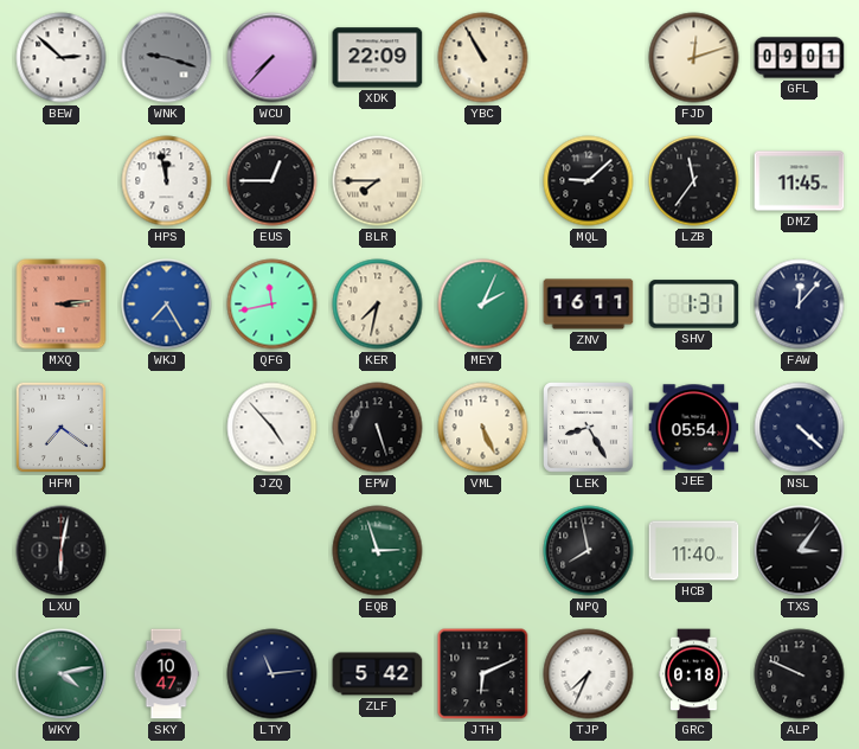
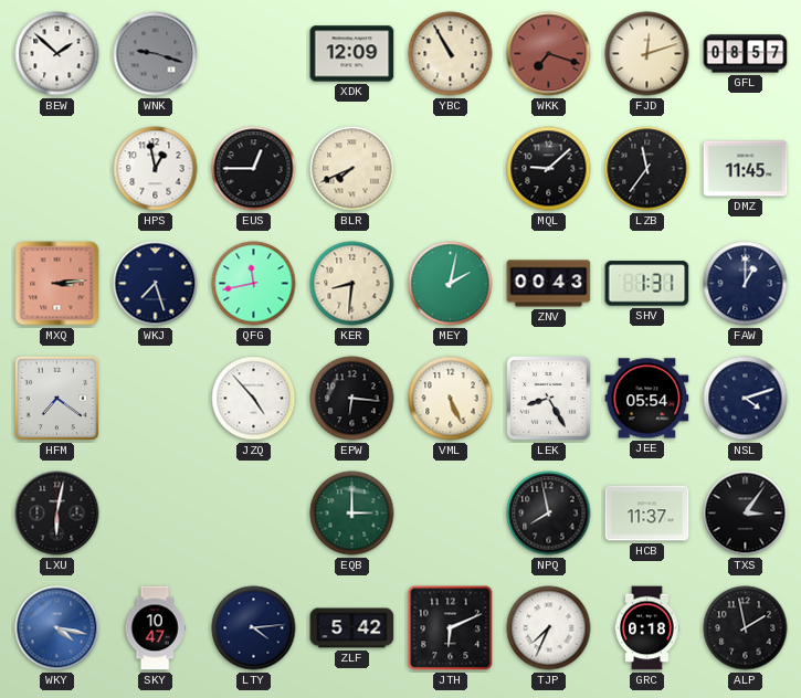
BEW: 2:52 -> 1:52 (57, 54)
WCU: 7:37 -> none (273, 58)
XDK: 22:09 -> 12:09 (352, 54)
WKK: none -> 7:18 (549, 54)
GFL: 09:01 -> 08:57 (746, 54)
HPS: 11:58 -> 12:58 (156, 169)
BLR: 7:45 -> 7:41 (352, 169)
WKJ: 7:25 -> 7:27 (156, 284)
WKJ dial: blue -> navy (156, 284)
KER: 7:32 -> 8:31 (352, 284)
MEY: 2:04 -> 2:02 (451, 284)
ZNV: 16:11 -> 00:43 (549, 284)
FAW: 12:07 -> 1:00 (746, 284)
EPW: 5:27 -> 6:16 (352, 399)
NSL: 4:22 -> 4:12 (746, 399)
EQB: 2:57 -> 3:00 (352, 514)
HCB: 11:40 -> 11:37 (647, 514)
WKY: 4:13 -> 4:17 (57, 628)
WKY dial: green -> blue (57, 628)
LTY: 11:14 -> 4:14 (254, 628)
ALP: 9:49 -> 1:58 (746, 628)
